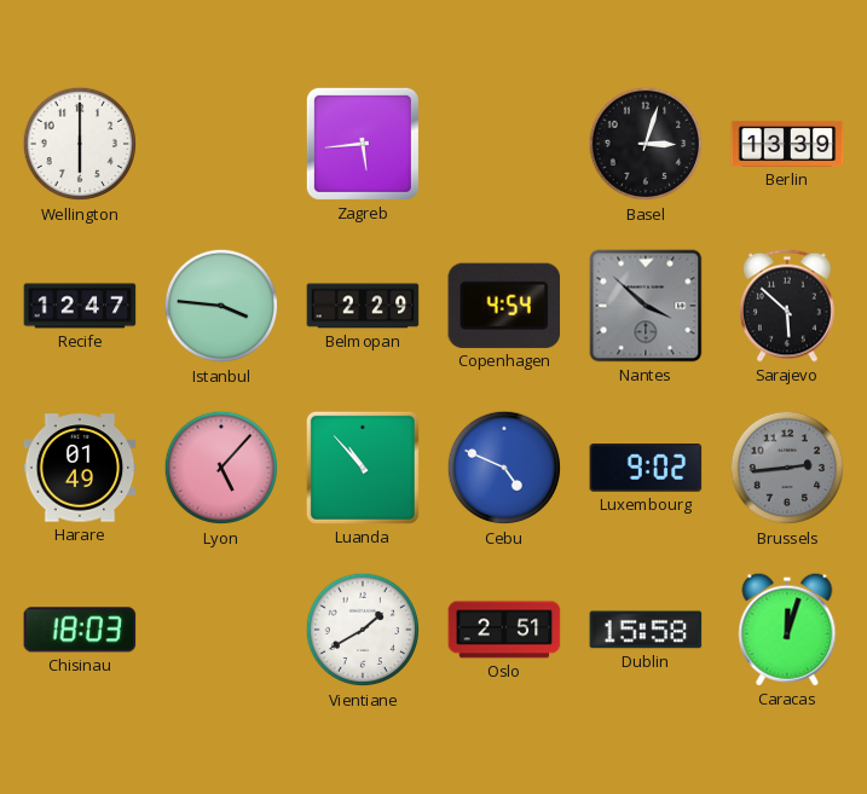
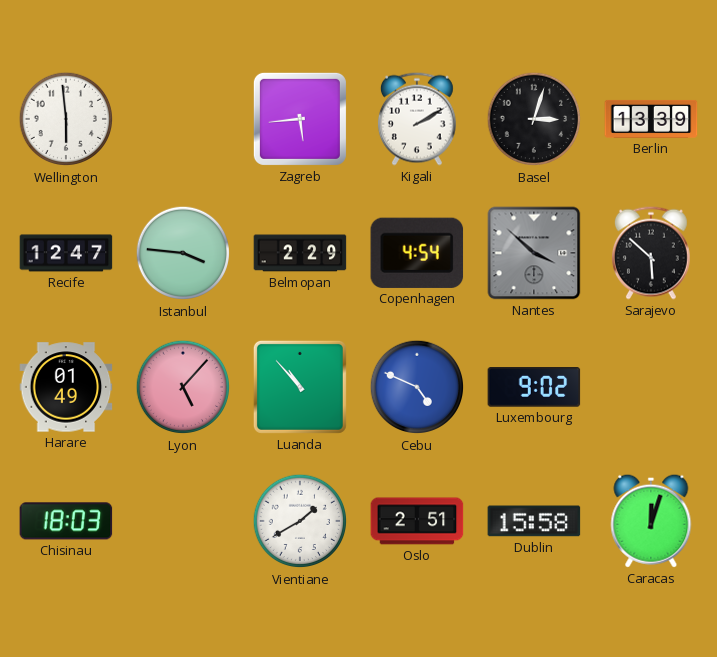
Wellington: 6:00 -> 5:59 (66, 119)
Kigali: none -> 2:10 (417, 119)
Brussels: 2:44 -> none (787, 468)
